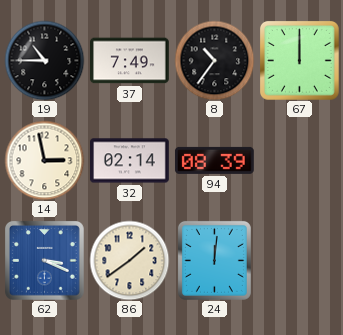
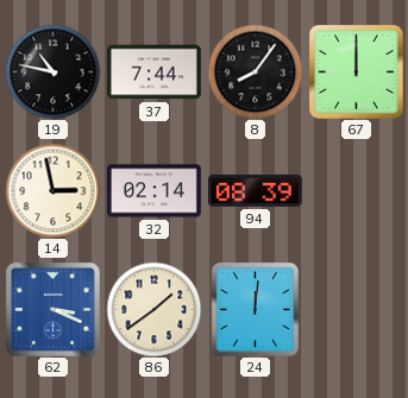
19: 10:45 -> 10:47 (52, 71)
37: 7:49 -> 7:44 (155, 72)
8: 10:36 -> 8:06 (255, 71)
